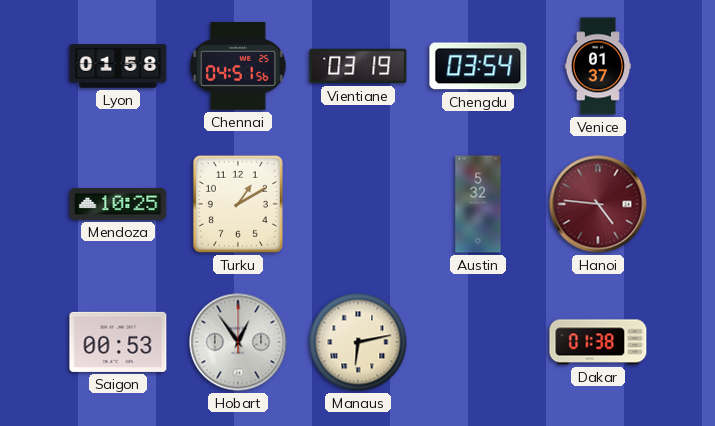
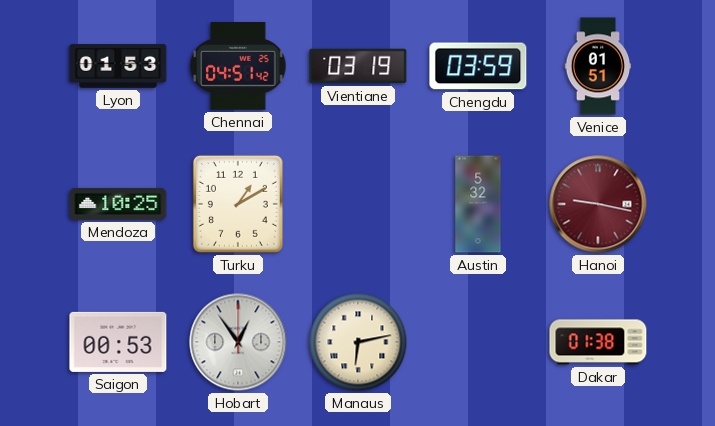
Lyon: 01:58 -> 01:53 (118, 66)
Chennai: 04:51:56 -> 04:51:42 (238, 67)
Chengdu: 03:54 -> 03:59 (478, 66)
Venice: 01:37 -> 01:51 (598, 66)
Hanoi: 4:46 -> 9:17 (598, 204)
